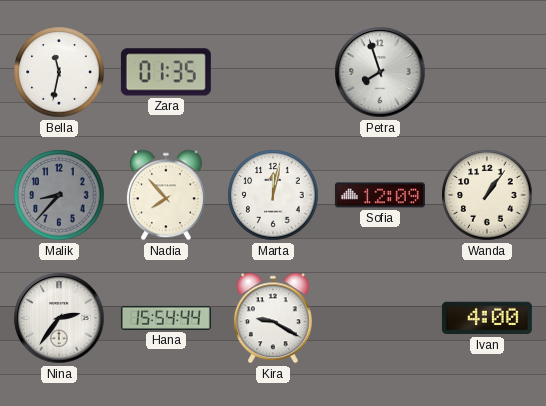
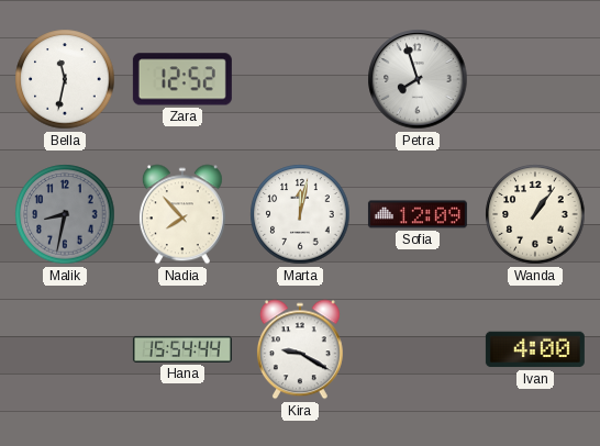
Zara: 01:35 -> 12:52 (182, 79)
Malik: 8:37 -> 8:32 (65, 214)
Nina: 2:36 -> none (59, 318)
